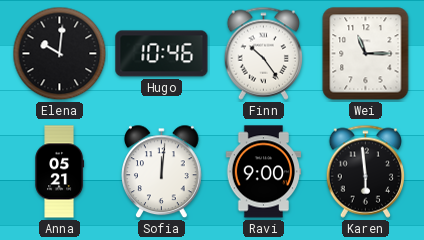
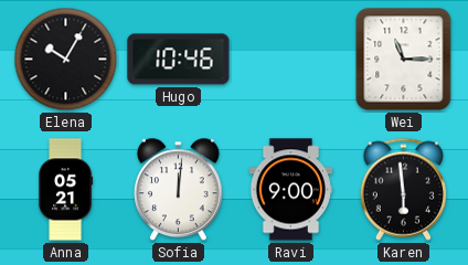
Elena: 10:01 -> 10:05 (66, 60)
Finn: 10:24 -> none (263, 53)
